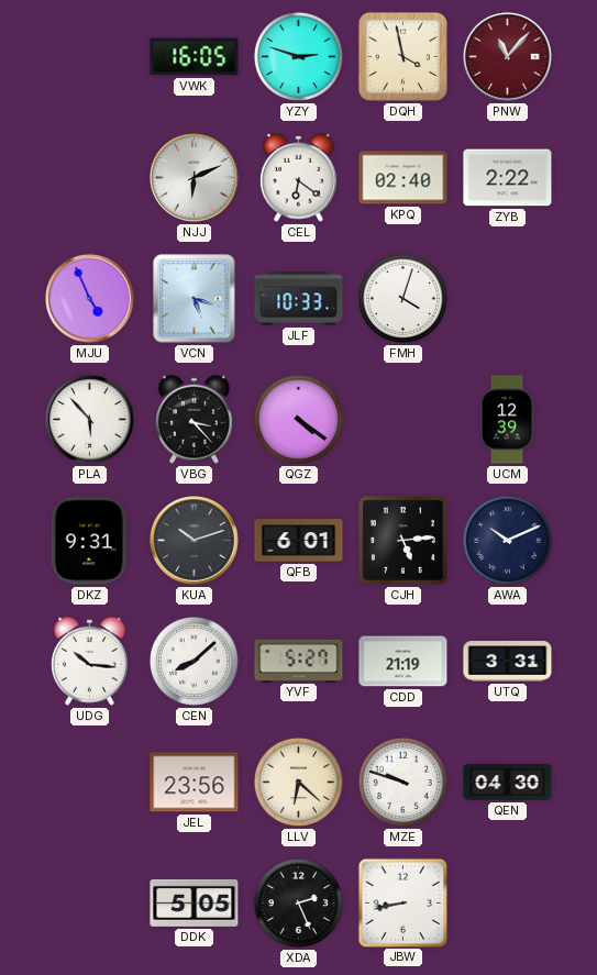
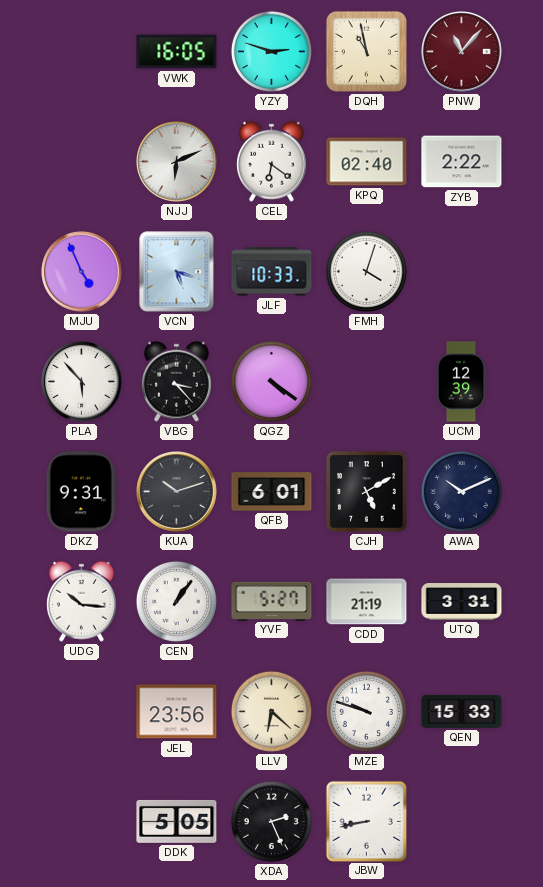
DQH: 3:58 -> 10:58 (366, 51)
CJH: 5:14 -> 5:10 (367, 492)
CEN: 8:08 -> 1:06 (176, 601)
QEN: 04:30 -> 15:33 (462, 712)
